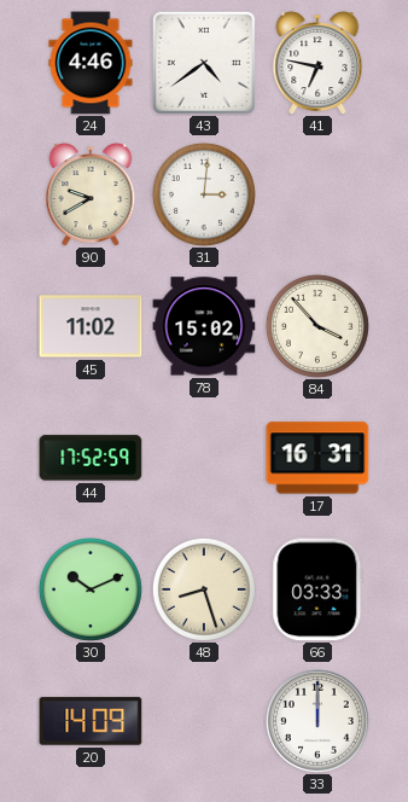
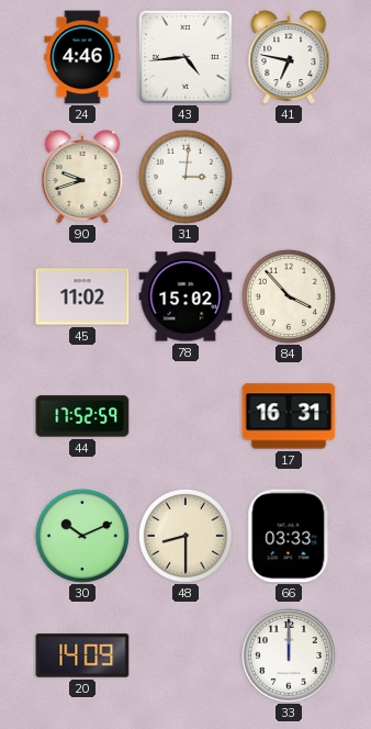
43: 4:39 -> 4:44 (185, 57)
90: 9:40 -> 9:42 (82, 177)
48: 8:27 -> 8:30 (185, 536)
